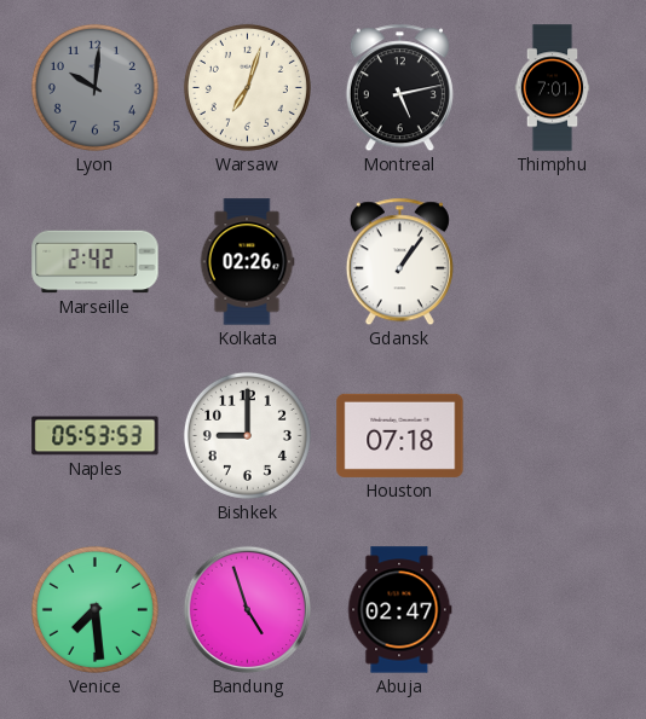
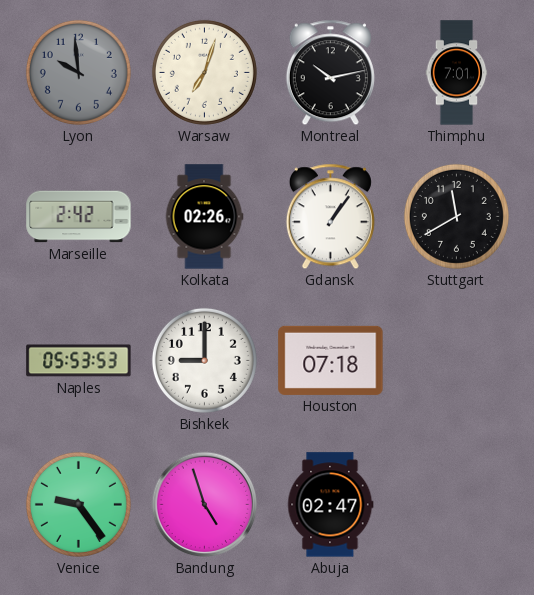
Lyon: 10:01 -> 9:59 (78, 72)
Montreal: 5:13 -> 10:13 (330, 73)
Stuttgart: none -> 11:40 (456, 216)
Venice: 7:29 -> 9:24 (78, 504)
